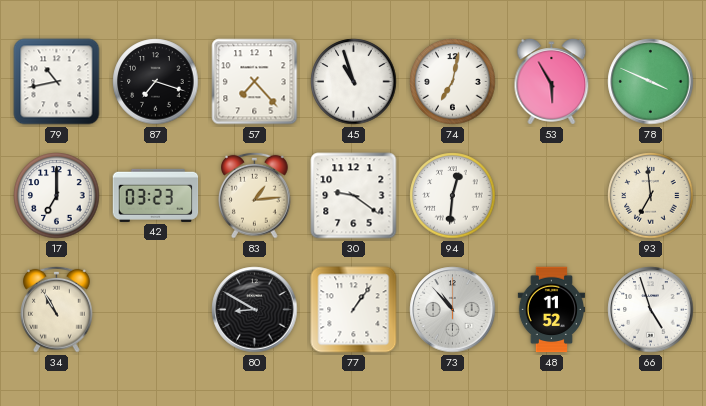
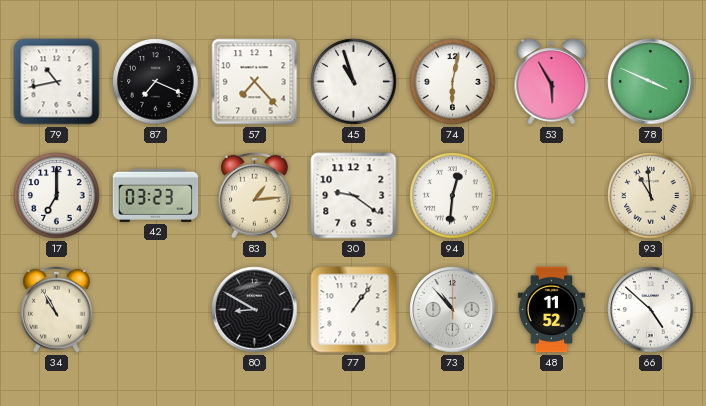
87: 7:18 -> 7:19 (156, 82)
74: 7:02 -> 6:02 (453, 82)
93: 6:59 -> 10:59 (651, 196)
66: 4:57 -> 4:52 (651, 310)
